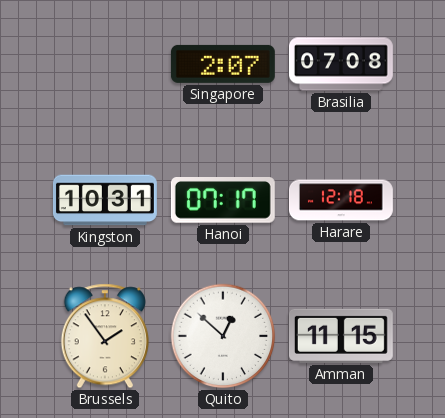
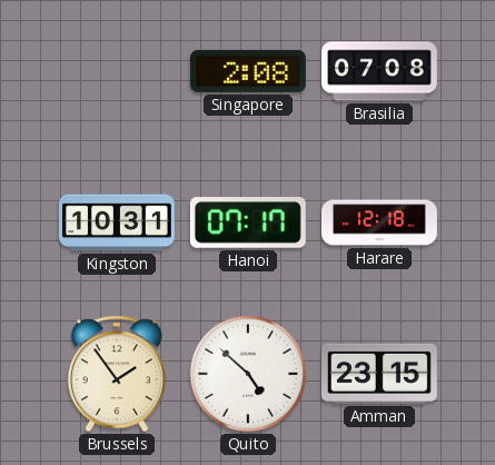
Singapore: 2:07 -> 2:08 (248, 71)
Quito: 12:52 -> 4:52 (248, 374)
Amman: 11:15 -> 23:15 (379, 374)
